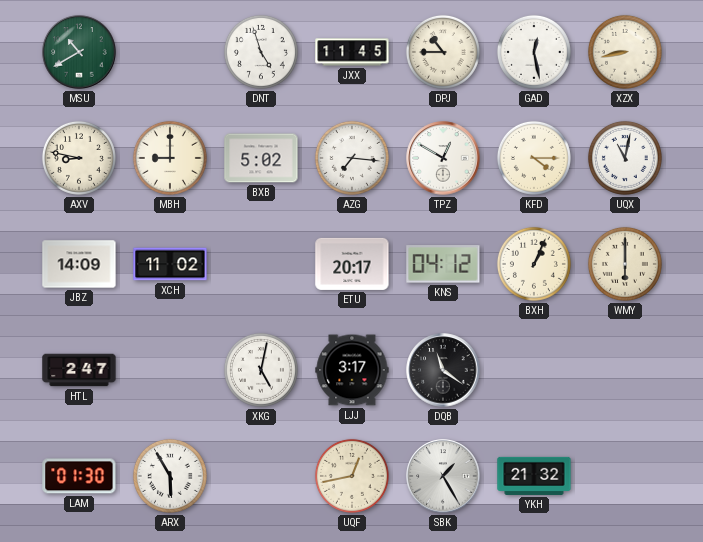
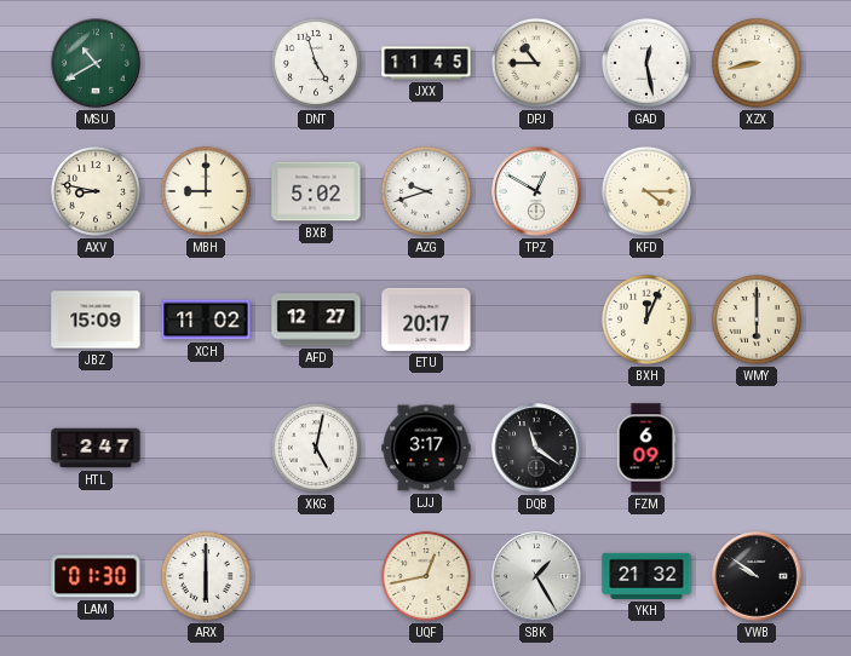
AZG: 7:16 -> 9:42 (426, 191)
UQX: 11:02 -> none (625, 158)
JBZ: 14:09 -> 15:09 (96, 320)
AFD: none -> 12:27 (316, 320)
KNS: 04:12 -> none (443, 264)
BXH: 1:04 -> 12:04 (646, 320)
FZM: none -> 6:09 (646, 448)
ARX: 5:55 -> 6:00 (206, 576)
VWB: none -> 9:51 (757, 576)
